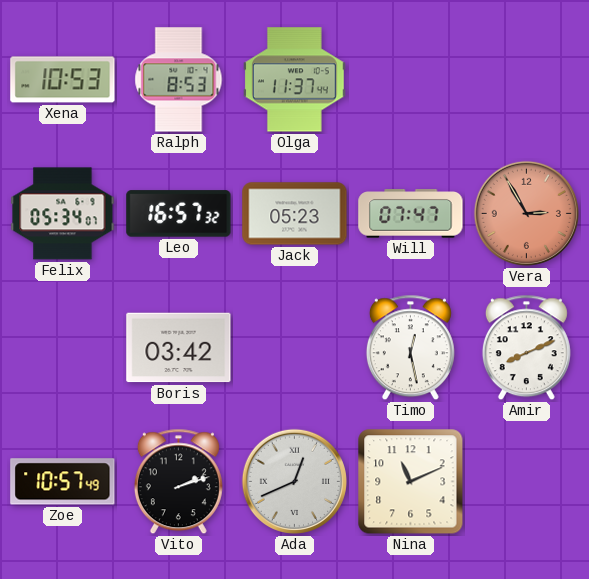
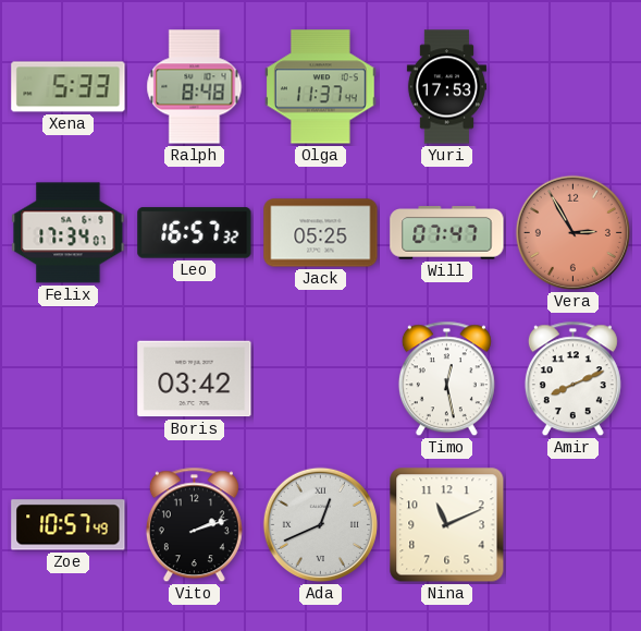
Xena: 10:53 -> 5:33 (69, 87)
Ralph: 8:53 -> 8:48 (195, 87)
Yuri: none -> 17:53 (446, 87)
Felix: 05:34 -> 17:34 (69, 233)
Jack: 05:23 -> 05:25 (321, 233)
